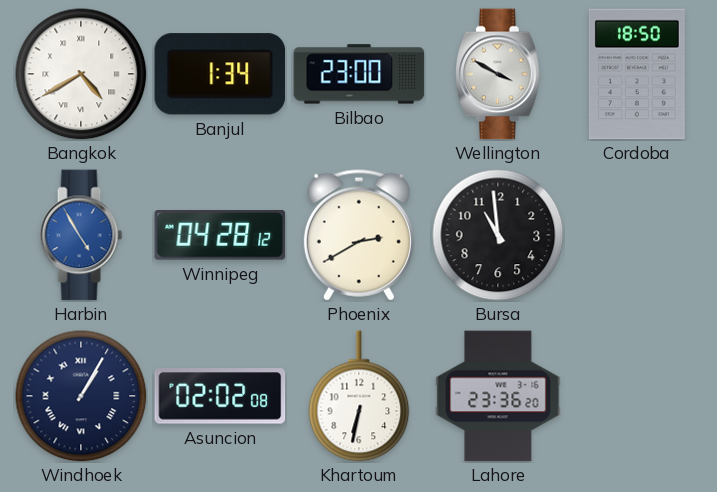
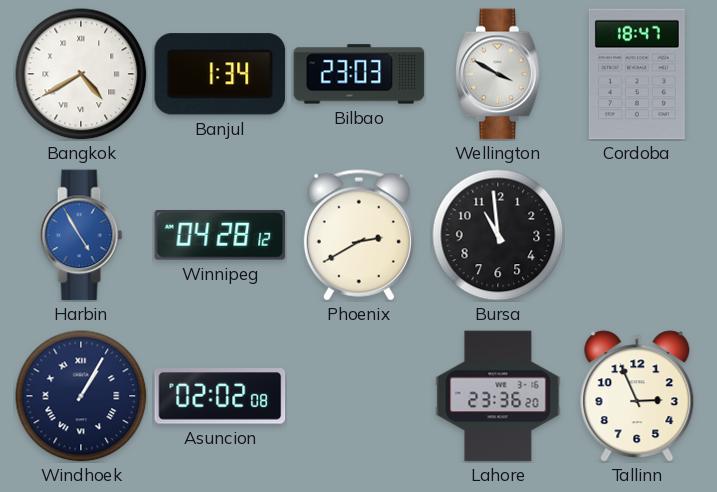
Bilbao: 23:00 -> 23:03 (359, 74)
Cordoba: 18:50 -> 18:47 (637, 74)
Khartoum: 6:32 -> none (359, 396)
Tallinn: none -> 2:56 (637, 396)
